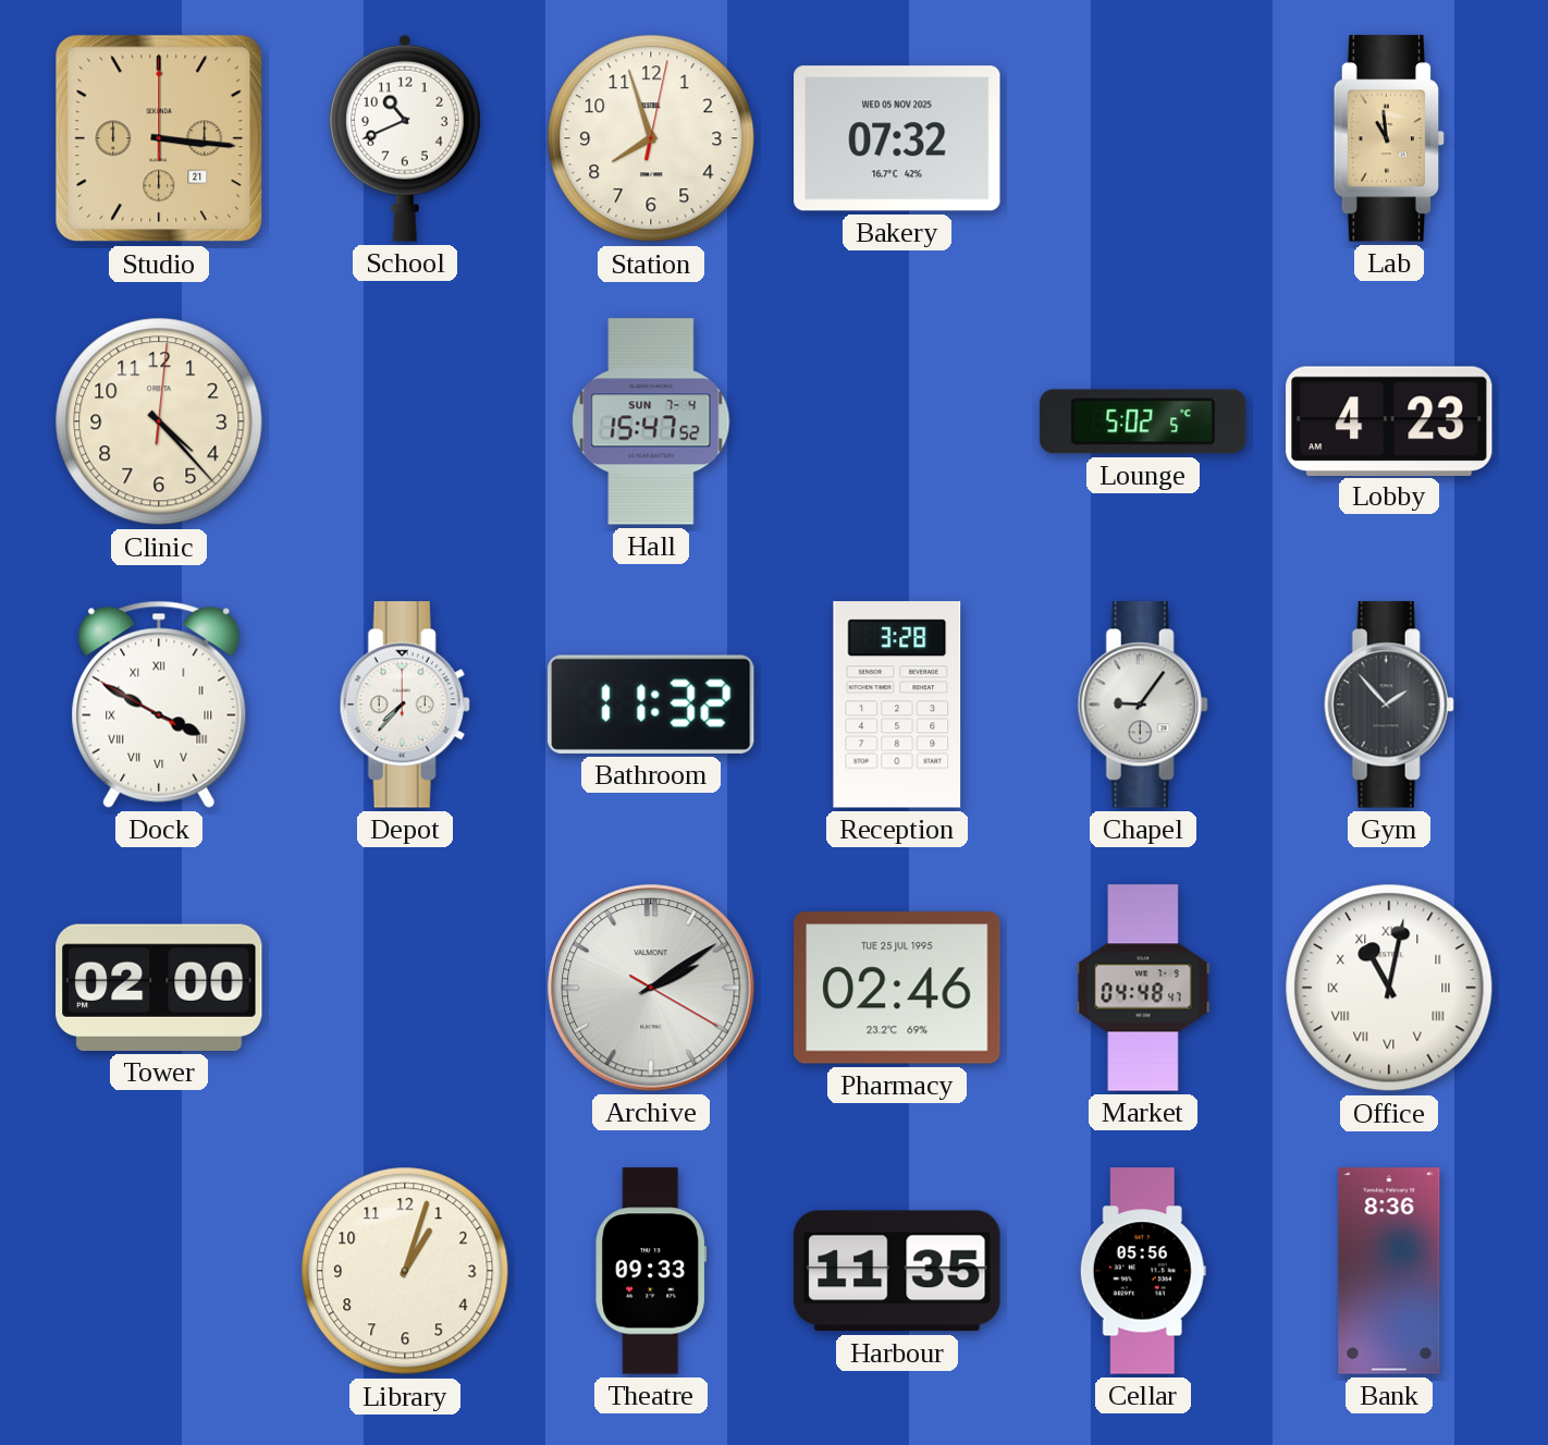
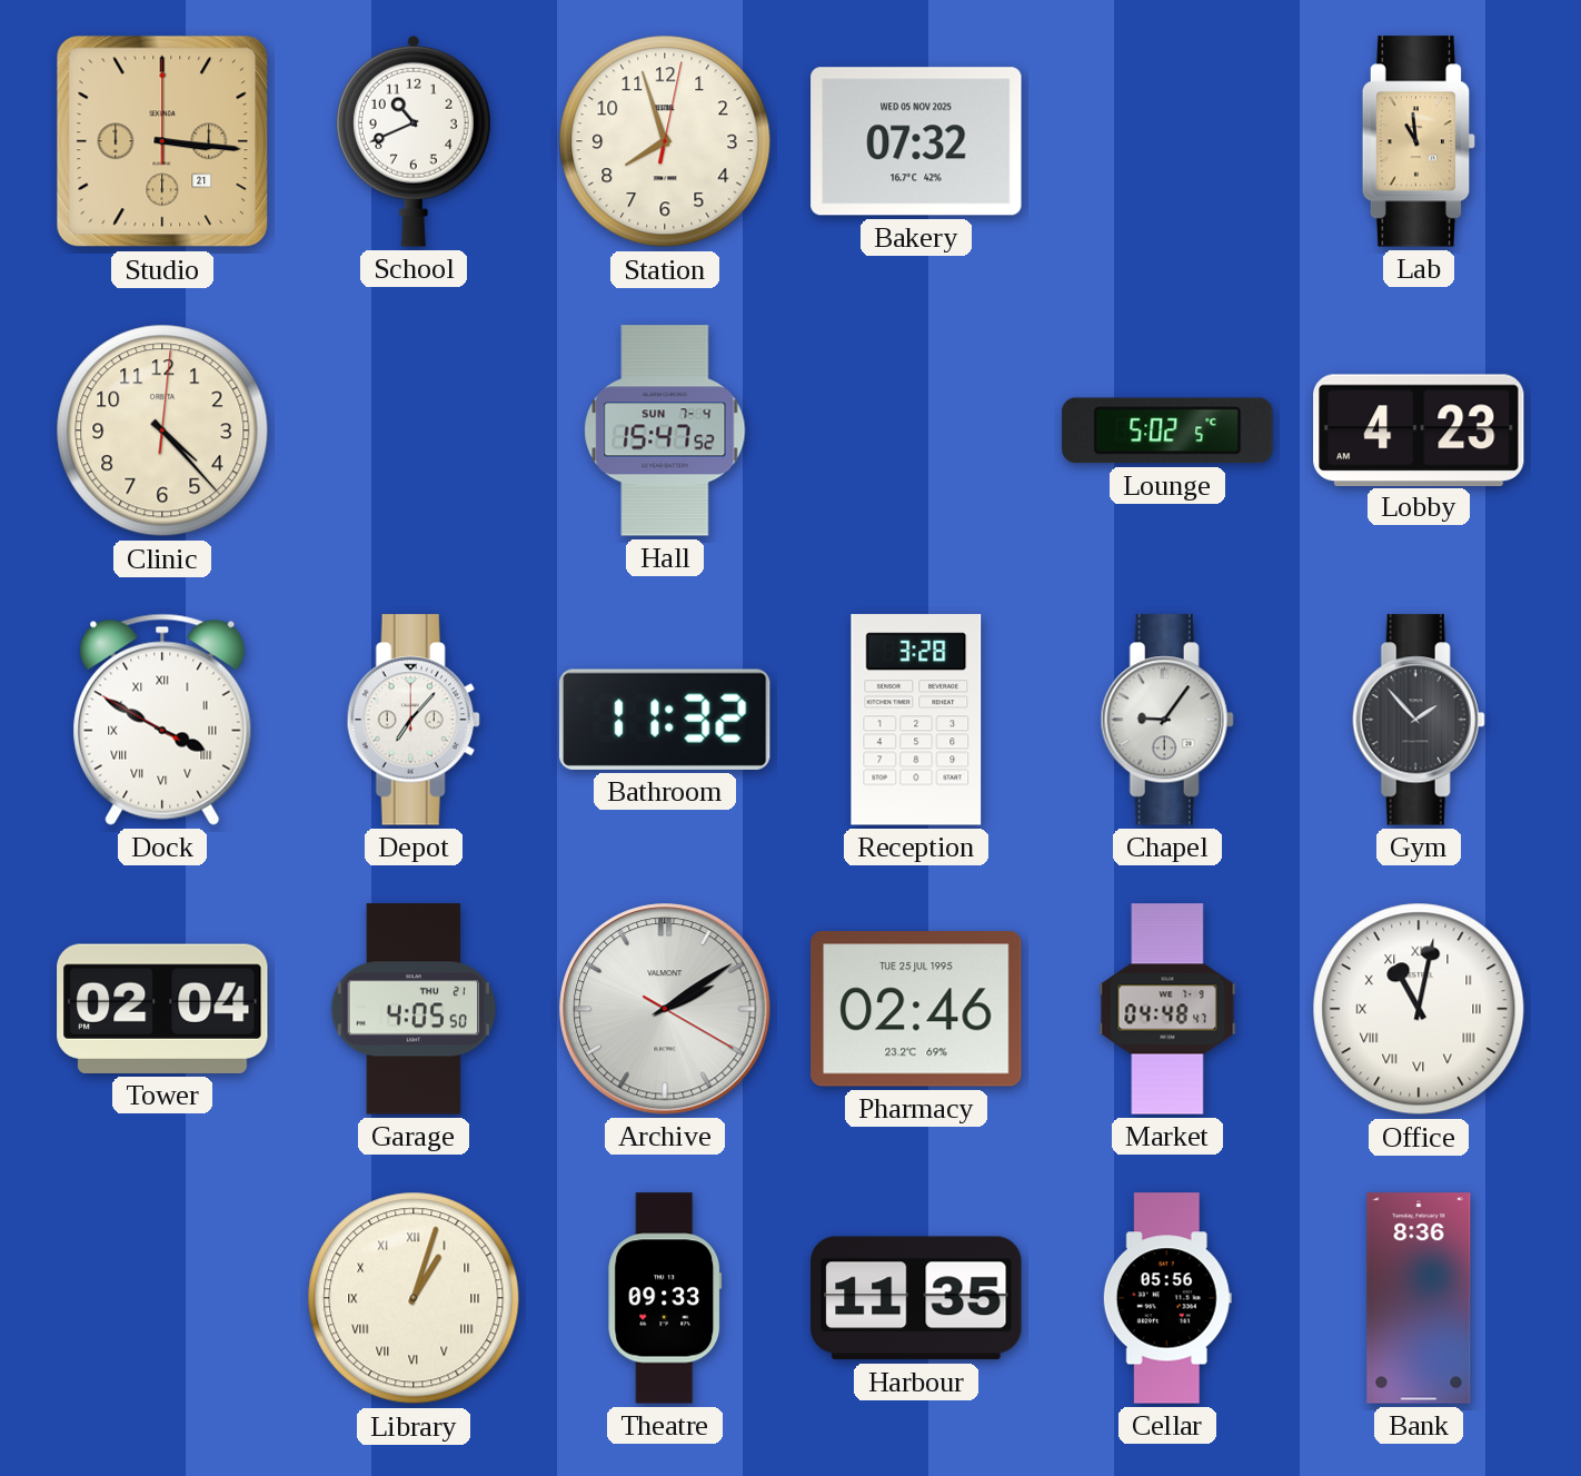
Depot: 7:37 -> 7:07 (414, 720)
Tower: 02:00 -> 02:04 (162, 1009)
Garage: none -> 4:05 (412, 1009)
Library numerals: Arabic -> Roman (414, 1298)
